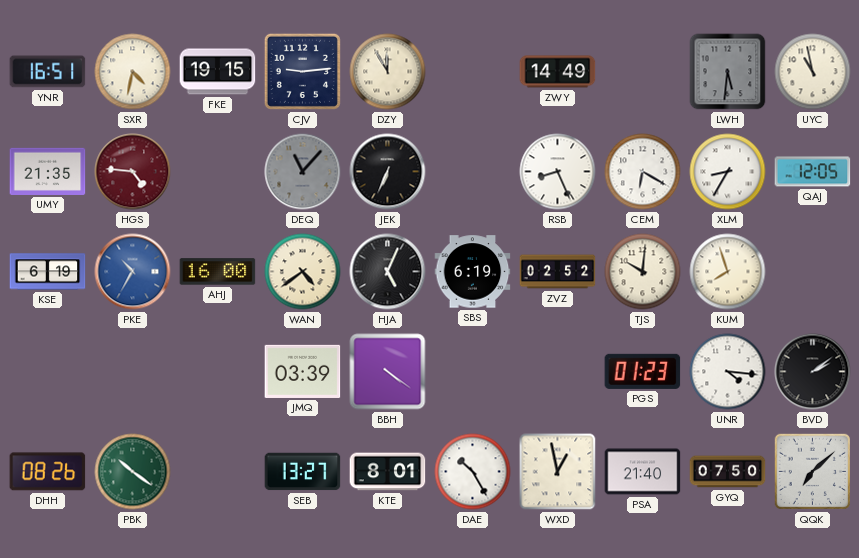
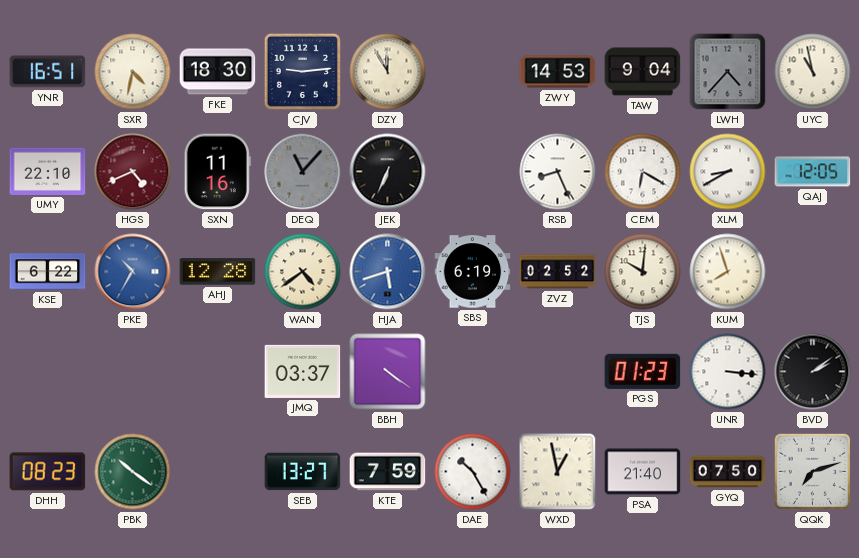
FKE: 19:15 -> 18:30 (218, 72)
ZWY: 14:49 -> 14:53 (558, 72)
TAW: none -> 9:04 (643, 72)
LWH: 5:31 -> 4:37 (728, 72)
UMY: 21:35 -> 22:10 (48, 171)
HGS: 4:46 -> 4:41 (133, 172)
SXN: none -> 11:16 (217, 172)
XLM: 8:35 -> 8:40 (728, 172)
KSE: 6:19 -> 6:22 (48, 272)
AHJ: 16:00 -> 12:28 (218, 272)
HJA: 5:04 -> 5:42 (388, 272)
HJA dial: black -> blue (388, 272)
JMQ: 03:39 -> 03:37 (303, 371)
UNR: 4:16 -> 3:16 (728, 372)
DHH: 08:26 -> 08:23 (48, 472)
KTE: 8:01 -> 7:59 (388, 472)
QQK: 7:08 -> 7:12 (813, 472)
